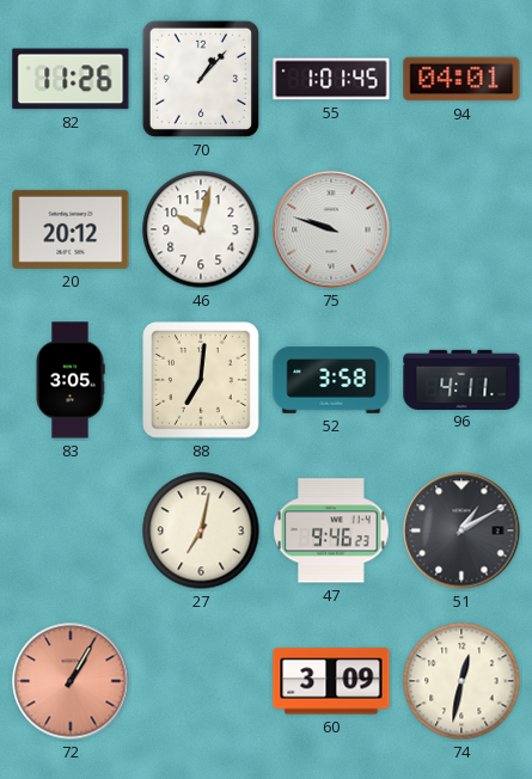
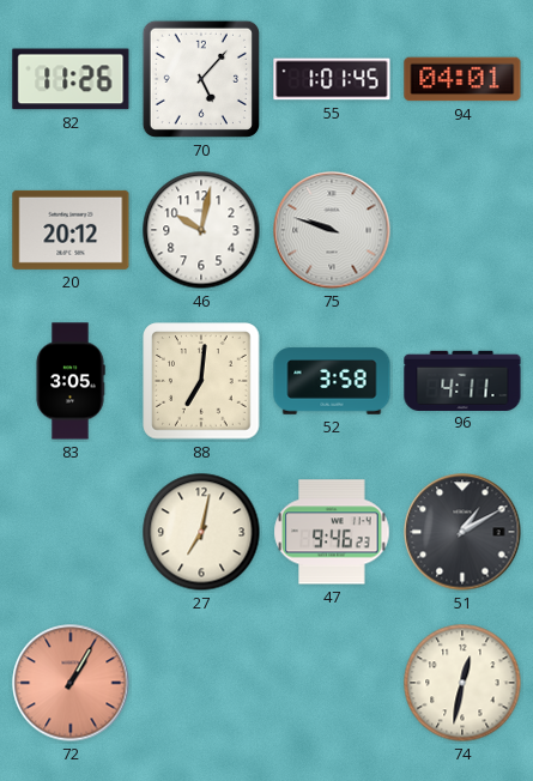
70: 1:07 -> 5:07 (201, 79)
60: 3:09 -> none (331, 681)
